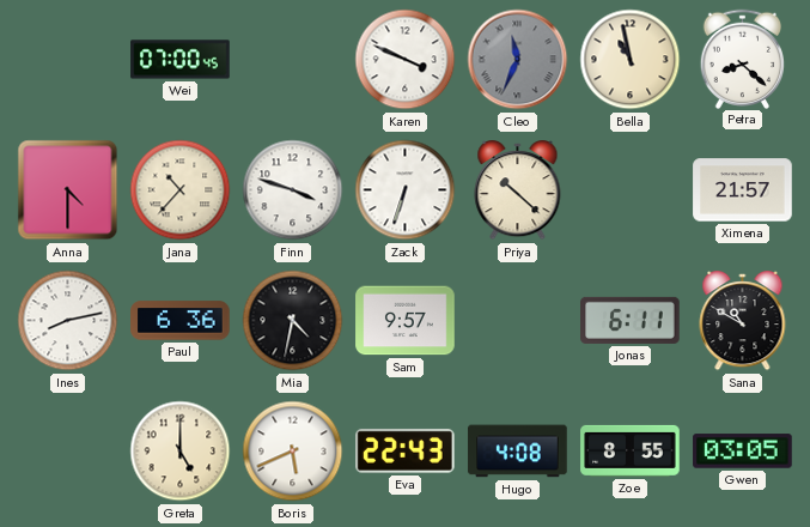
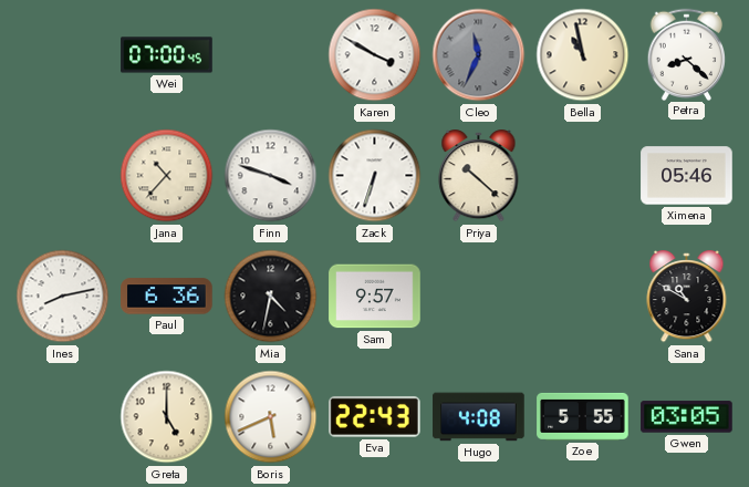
Karen: 3:49 -> 3:50 (375, 55)
Anna: 4:30 -> none (68, 190)
Ximena: 21:57 -> 05:46 (687, 176)
Jonas: 6:11 -> none (631, 320)
Zoe: 8:55 -> 5:55 (583, 416)
